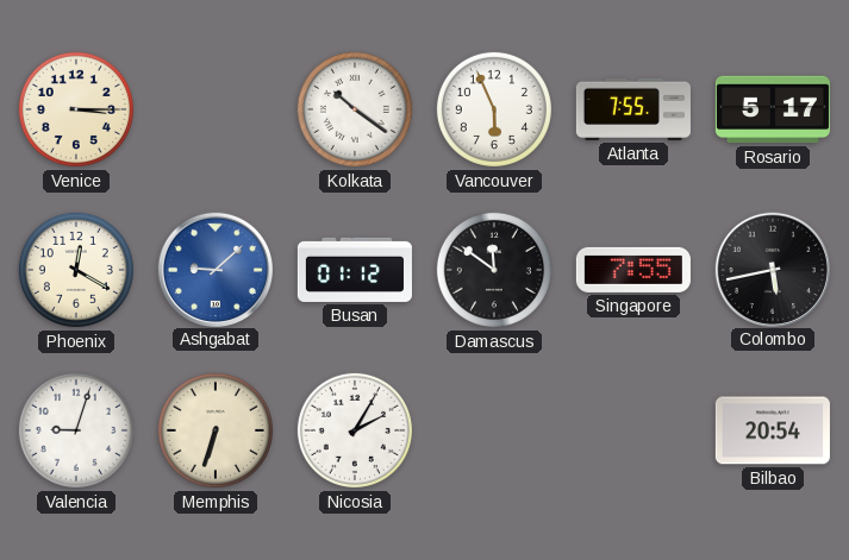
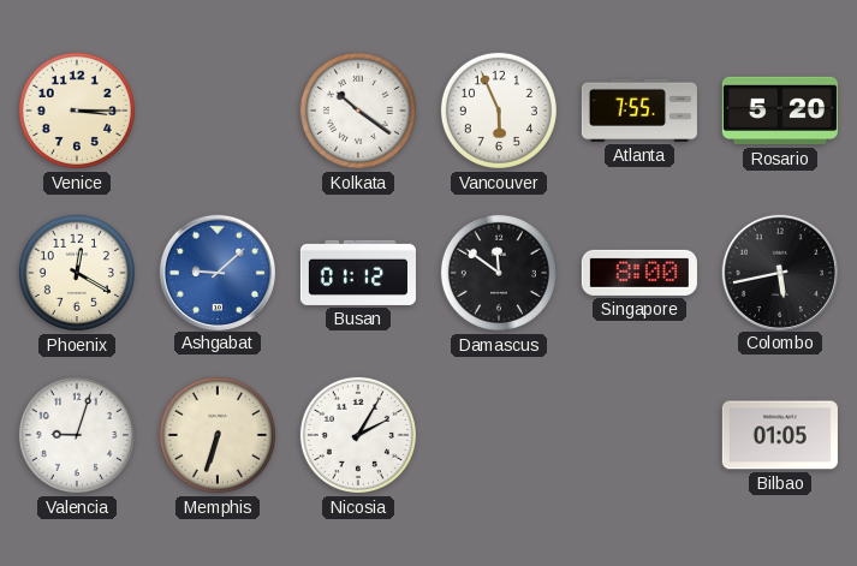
Rosario: 5:17 -> 5:20 (780, 111)
Singapore: 7:55 -> 8:00 (639, 273)
Bilbao: 20:54 -> 01:05 (780, 435)
